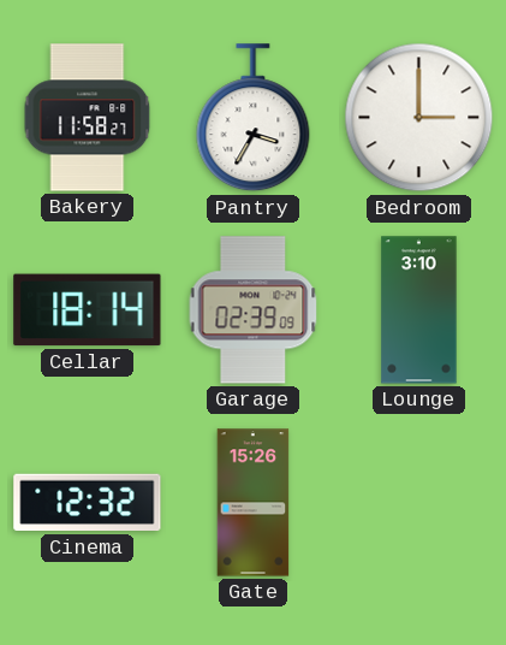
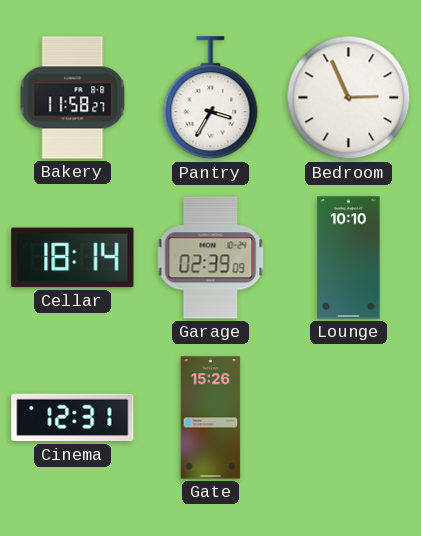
Bedroom: 3:00 -> 2:56 (349, 98)
Lounge: 3:10 -> 10:10 (349, 258)
Cinema: 12:32 -> 12:31 (73, 418)
